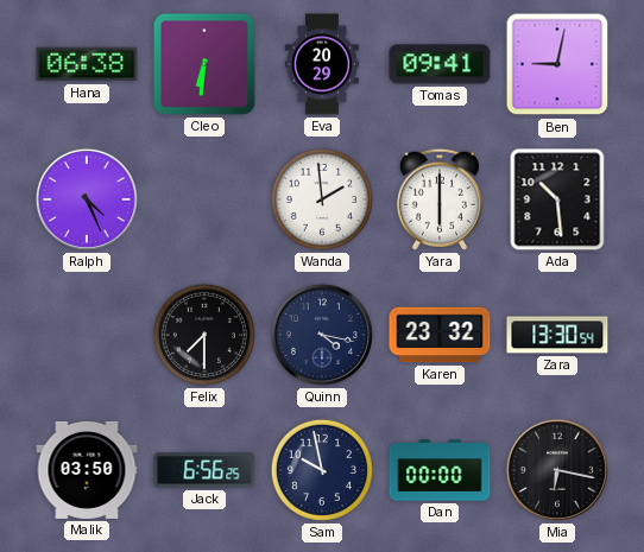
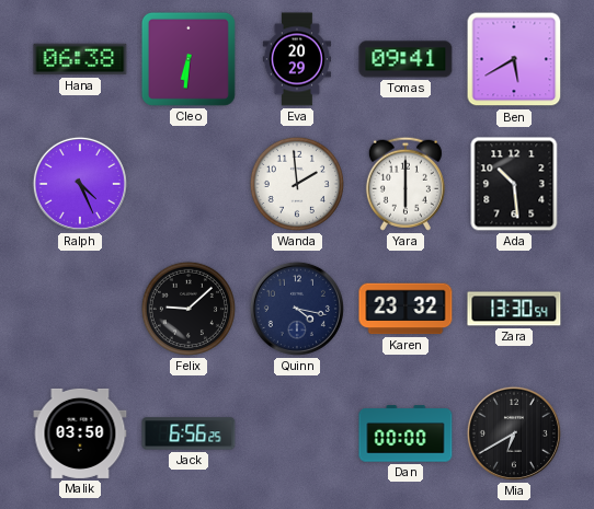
Ben: 9:02 -> 5:40 (514, 59)
Felix: 7:30 -> 9:08 (189, 309)
Sam: 9:58 -> none (322, 470)
Mia: 6:17 -> 6:40 (514, 433)
